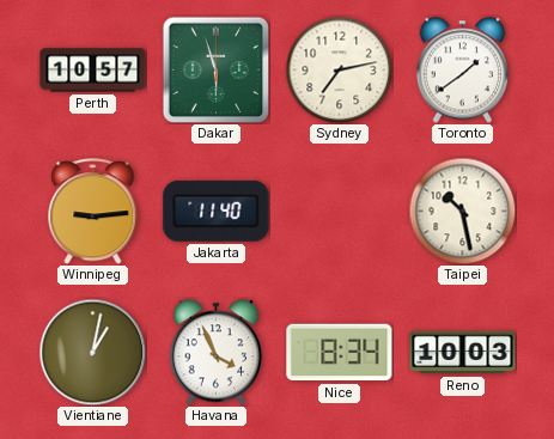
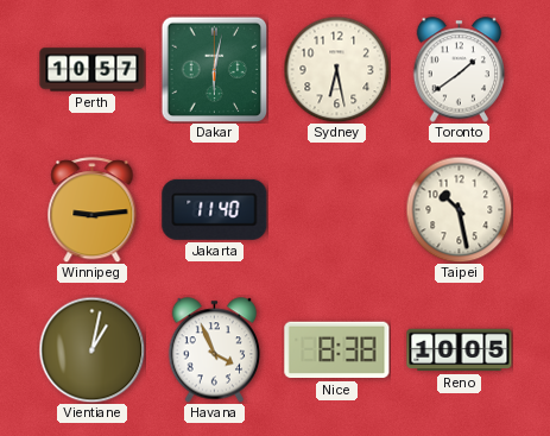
Dakar: 5:57 -> 6:02 (214, 69)
Sydney: 7:13 -> 6:28 (336, 69)
Nice: 8:34 -> 8:38 (337, 350)
Reno: 10:03 -> 10:05 (460, 350)
